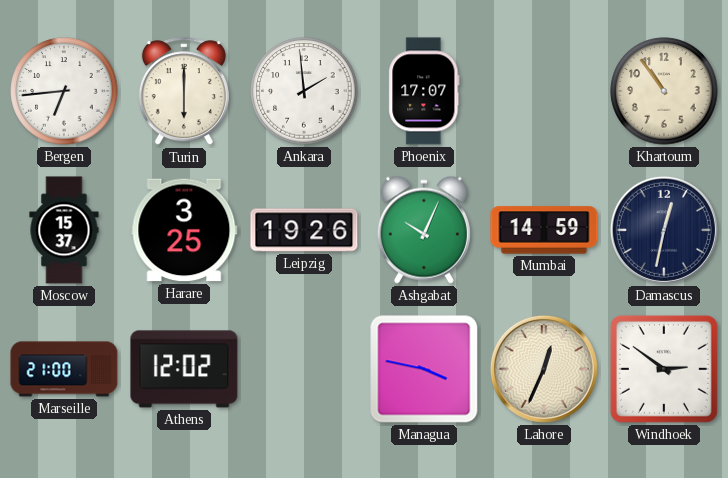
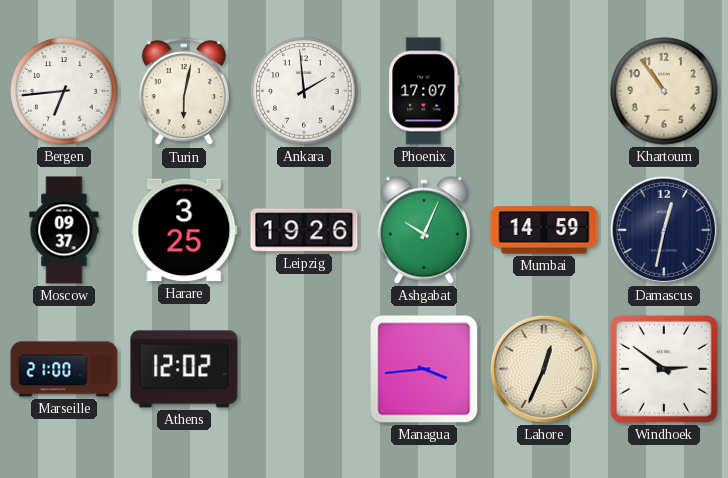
Turin: 6:00 -> 6:02 (184, 92)
Moscow: 15:37 -> 09:37 (64, 230)
Managua: 3:47 -> 3:44 (424, 369)
